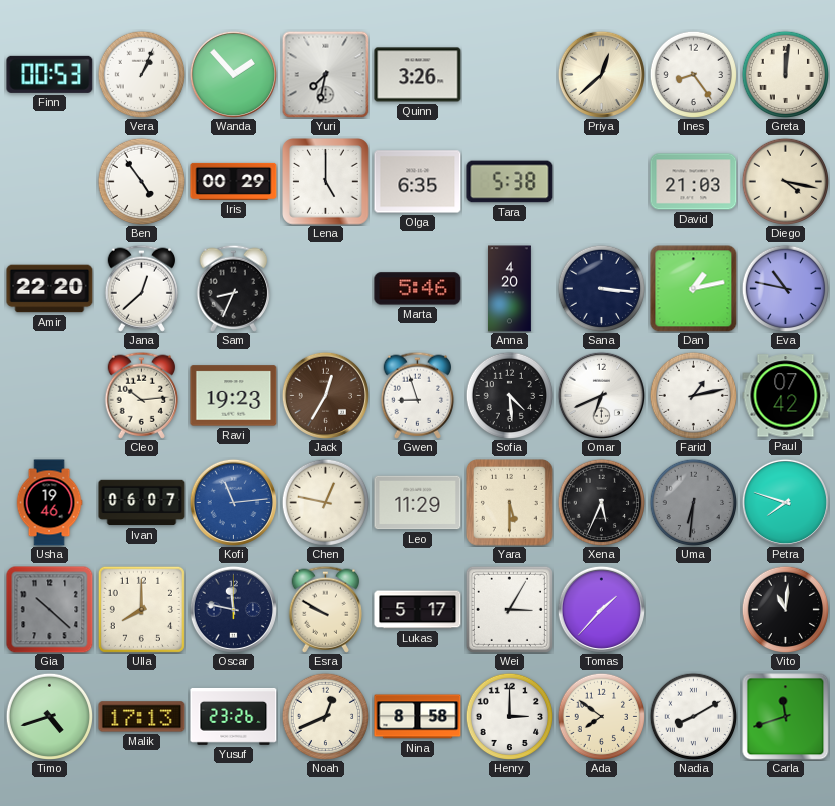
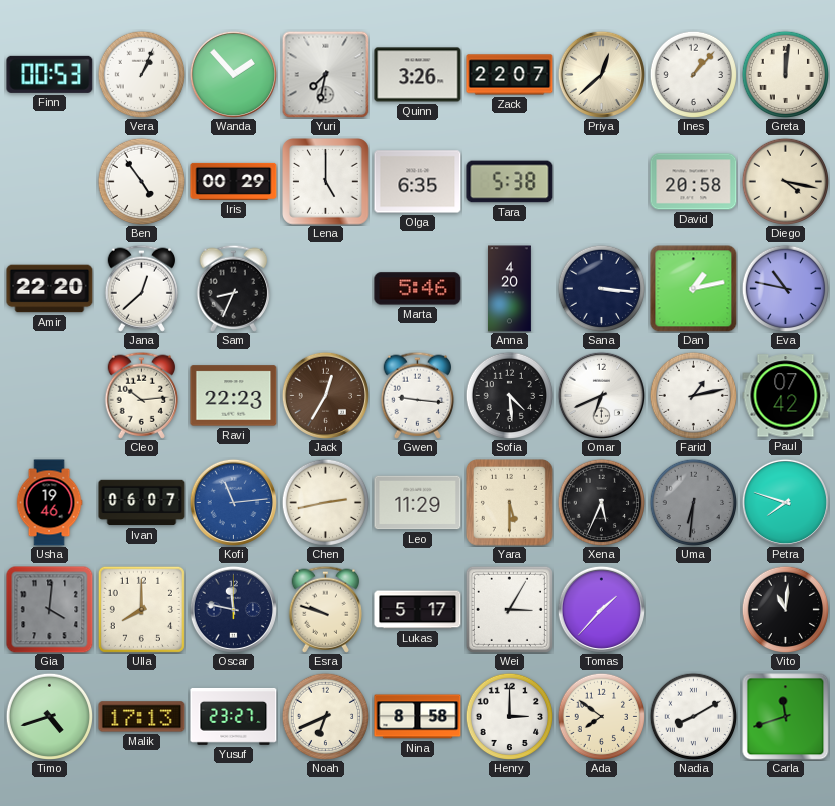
Zack: none -> 22:07 (510, 75)
Ines: 8:24 -> 1:07 (693, 74)
David: 21:03 -> 20:58 (694, 182)
Ravi: 19:23 -> 22:23 (234, 396)
Gwen: 8:57 -> 9:16 (418, 395)
Chen: 12:47 -> 2:43 (325, 502)
Gia: 10:22 -> 4:01 (50, 610)
Esra: 9:50 -> 9:48 (326, 609)
Yusuf: 23:26 -> 23:27 (234, 716)
Noah: 12:41 -> 6:41 (325, 716)
